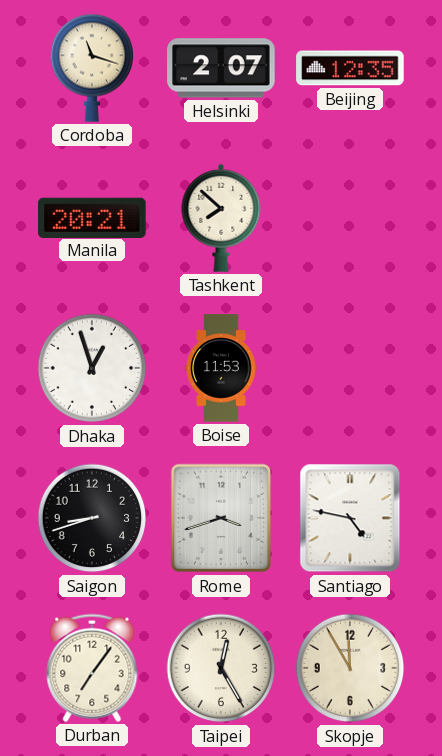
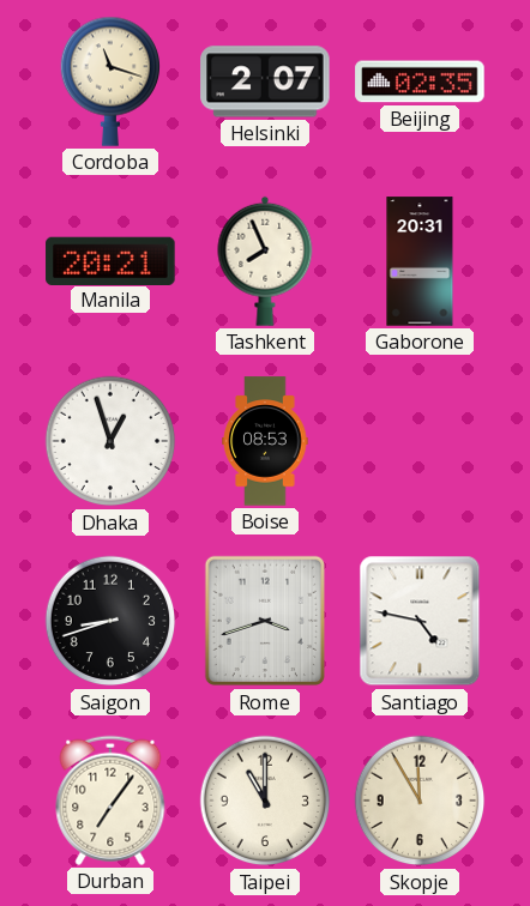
Beijing: 12:35 -> 02:35 (420, 81)
Tashkent: 7:52 -> 7:56 (265, 261)
Gaborone: none -> 20:31 (420, 261)
Boise: 11:53 -> 08:53 (265, 441)
Taipei: 12:25 -> 11:00 (265, 801)
